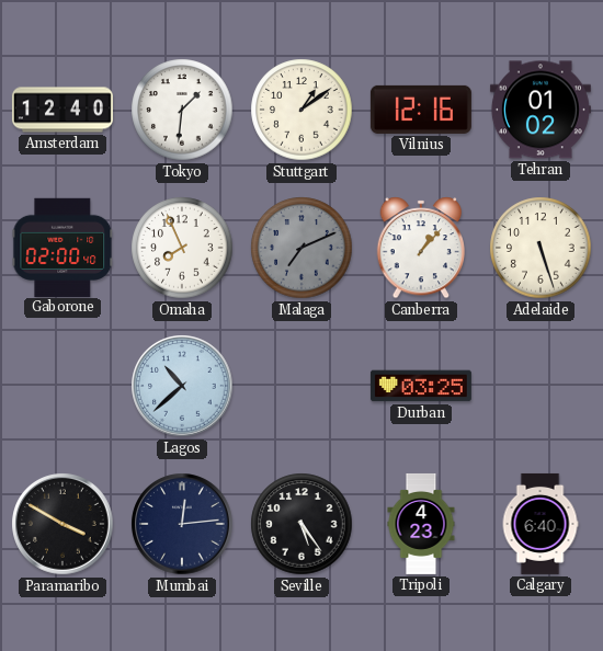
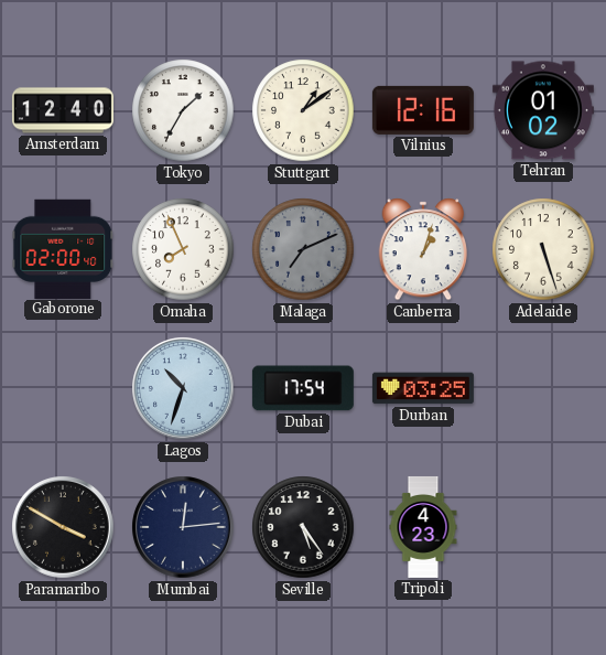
Tokyo: 1:31 -> 1:35 (183, 110)
Canberra: 1:07 -> 1:03 (423, 249)
Lagos: 10:38 -> 10:33 (183, 388)
Dubai: none -> 17:54 (303, 388)
Calgary: 6:40 -> none (541, 524)
